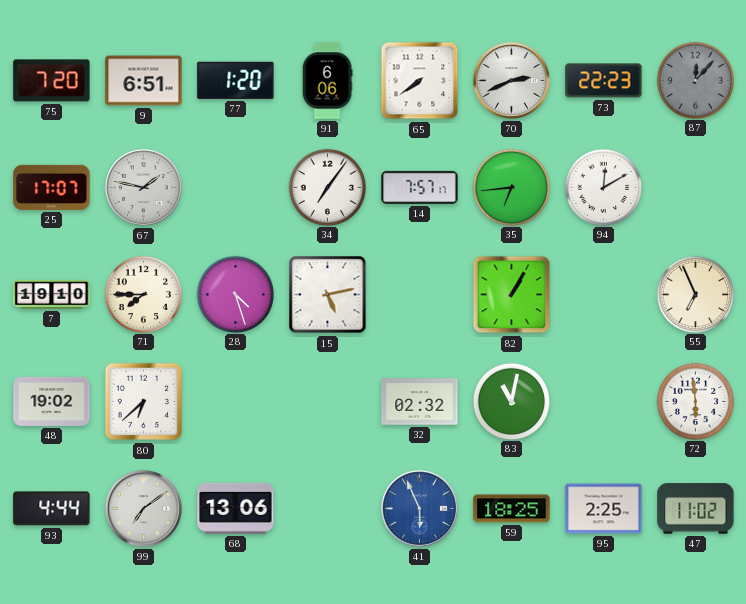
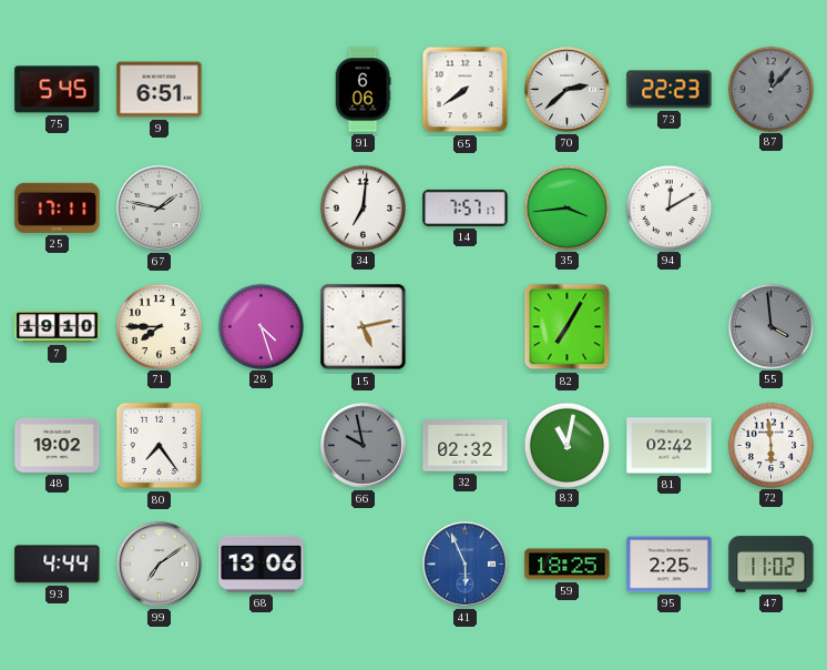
75: 7:20 -> 5:45 (58, 90)
77: 1:20 -> none (236, 80)
70: 2:41 -> 2:38 (566, 89)
25: 17:07 -> 17:11 (58, 207)
34: 7:06 -> 7:01 (363, 207)
35: 6:44 -> 3:44 (566, 207)
82: 1:05 -> 7:05 (568, 327)
55: 6:56 -> 3:59 (770, 326)
55 dial: cream -> grey (770, 326)
80: 6:38 -> 7:24 (160, 446)
66: none -> 9:58 (363, 445)
81: none -> 02:42 (670, 446)
